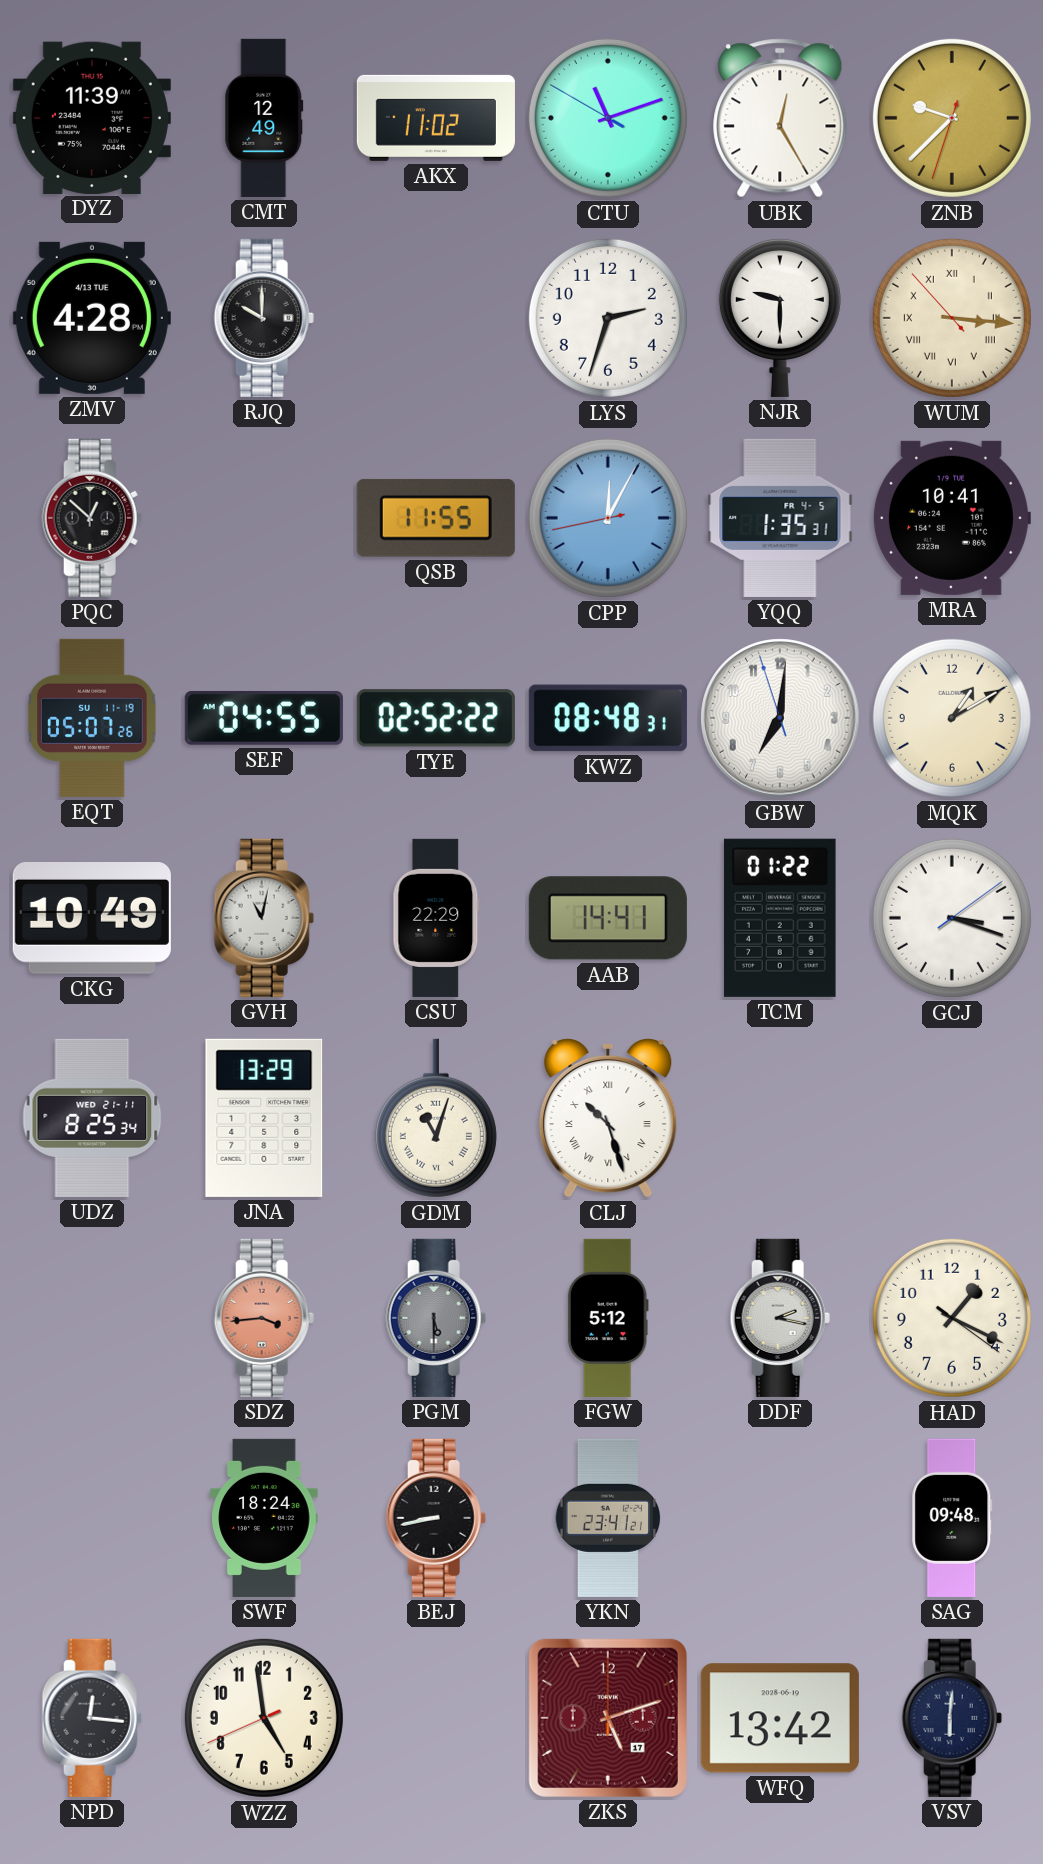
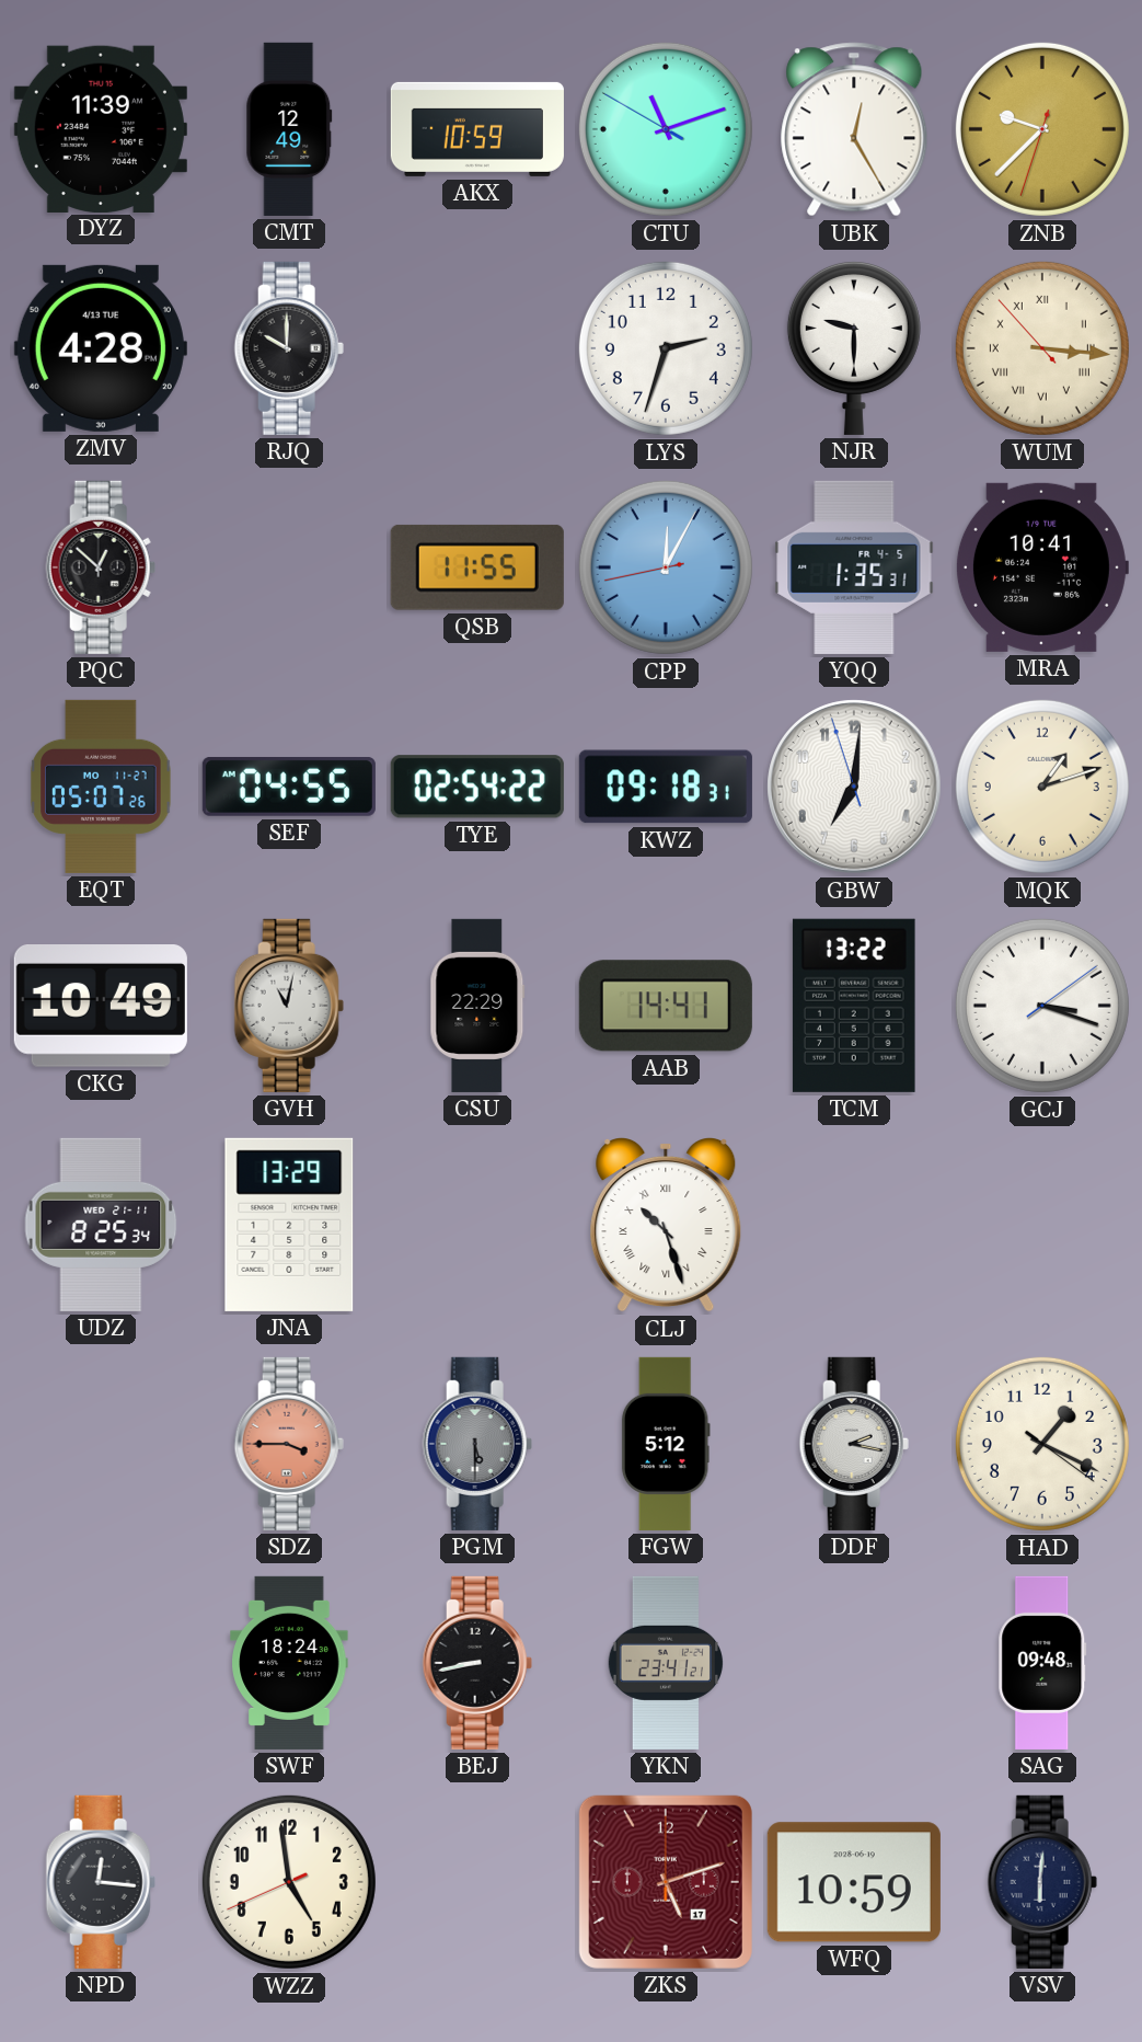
AKX: 11:02 -> 10:59 (477, 129)
EQT date: SU 11-19 -> MO 11-27 (101, 787)
TYE: 02:52 -> 02:54 (477, 787)
KWZ: 08:48 -> 09:18 (666, 787)
MQK: 1:10 -> 1:12 (1042, 787)
TCM: 01:22 -> 13:22 (854, 1006)
GDM: 11:03 -> none (436, 1118)
SDZ: 3:44 -> 3:45 (289, 1444)
WFQ: 13:42 -> 10:59 (854, 1882)
